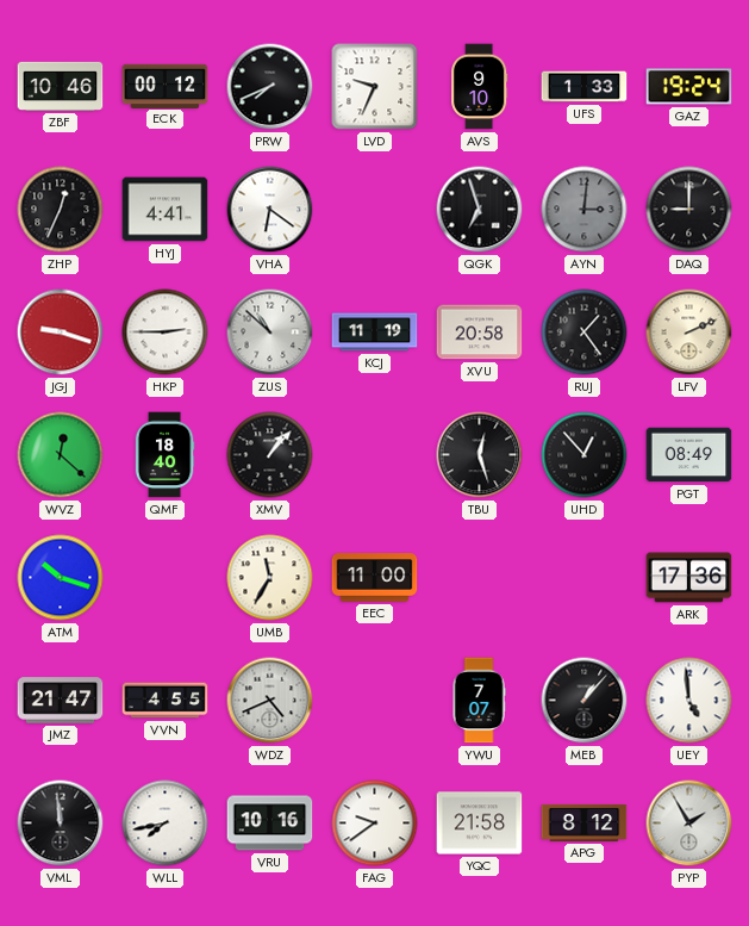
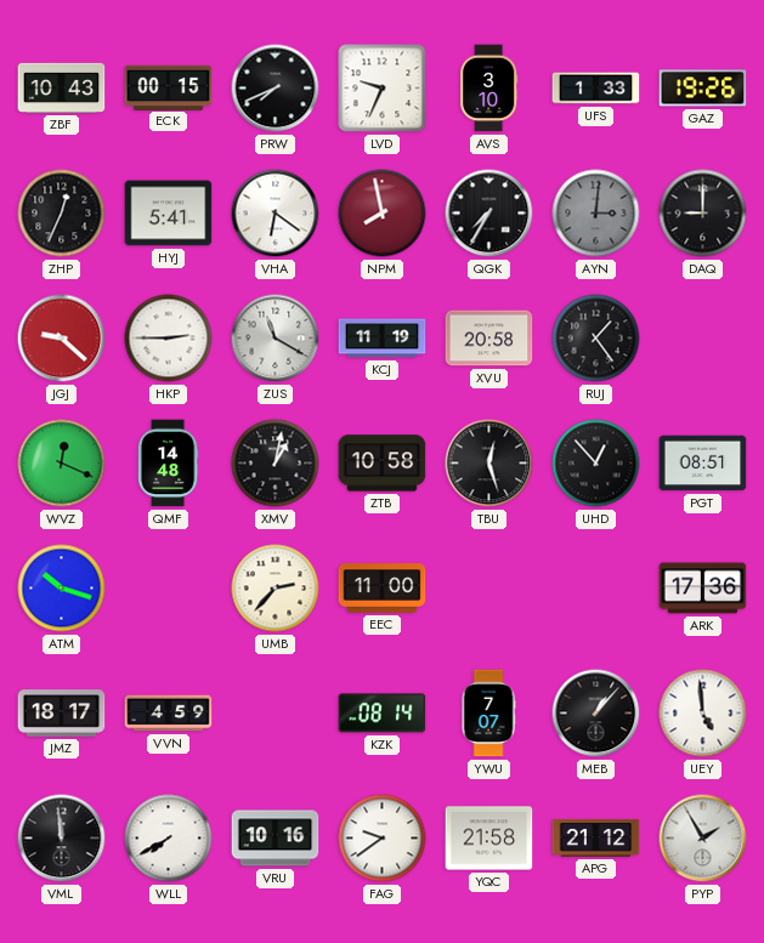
ZBF: 10:46 -> 10:43 (62, 87)
ECK: 00:12 -> 00:15 (169, 87)
AVS: 9:10 -> 3:10 (489, 89)
GAZ: 19:24 -> 19:26 (703, 89)
HYJ: 4:41 -> 5:41 (169, 214)
NPM: none -> 7:58 (383, 214)
QGK: 6:57 -> 7:35 (489, 214)
JGJ: 9:18 -> 9:22 (62, 339)
ZUS: 10:52 -> 11:20 (276, 339)
LFV: 2:11 -> none (689, 333)
WVZ: 12:22 -> 12:19 (62, 464)
QMF: 18:40 -> 14:48 (168, 464)
XMV: 1:07 -> 1:02 (276, 464)
ZTB: none -> 10:58 (383, 464)
PGT: 08:49 -> 08:51 (703, 464)
UMB: 11:35 -> 2:37 (276, 589)
JMZ: 21:47 -> 18:17 (62, 714)
VVN: 4:55 -> 4:59 (169, 714)
WDZ: 4:41 -> none (270, 701)
KZK: none -> 08:14 (383, 714)
WLL: 7:43 -> 7:40 (169, 839)
APG: 8:12 -> 21:12 (596, 837)
